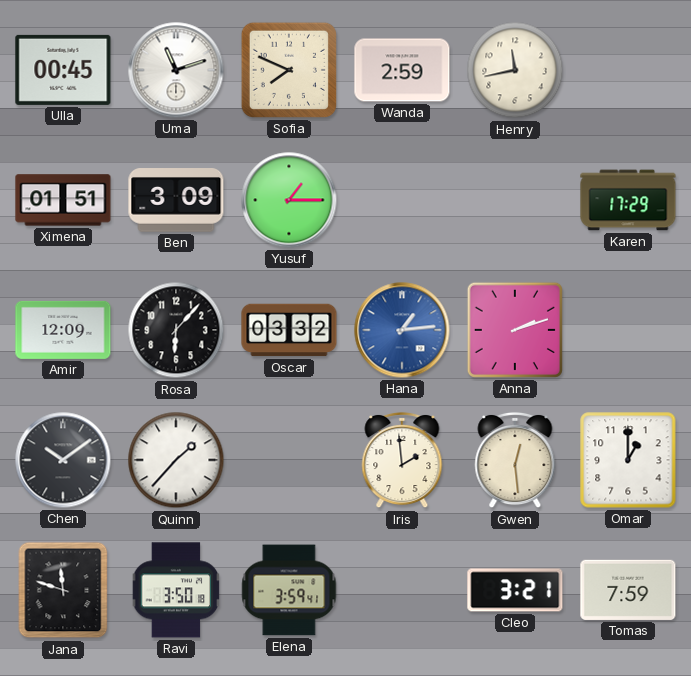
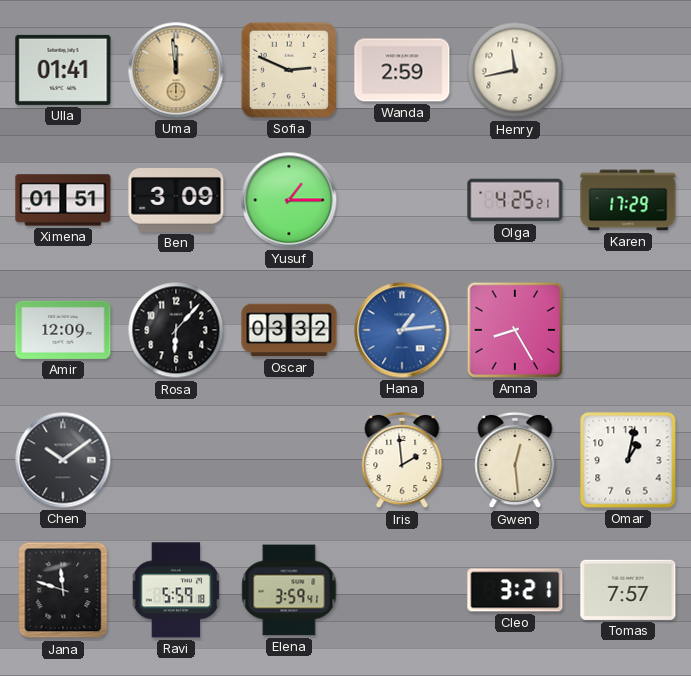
Ulla: 00:45 -> 01:41 (63, 70)
Uma: 11:12 -> 11:59 (176, 70)
Uma dial: white -> champagne (176, 70)
Sofia: 7:49 -> 2:49 (289, 70)
Olga: none -> 4:25 (515, 200)
Anna: 2:12 -> 8:25 (515, 330)
Quinn: 1:37 -> none (176, 460)
Omar: 1:00 -> 1:02 (628, 460)
Ravi: 3:50 -> 5:59 (176, 590)
Tomas: 7:59 -> 7:57 (628, 590)
